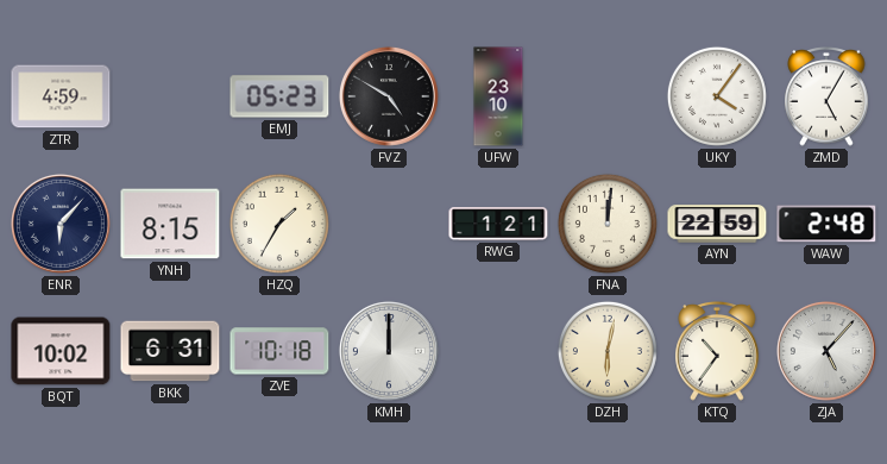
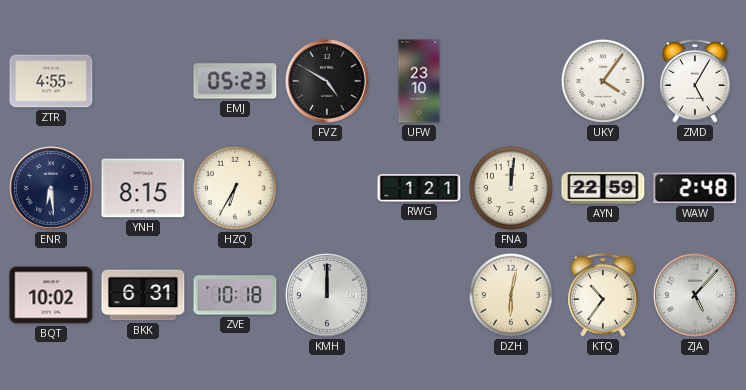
ZTR: 4:59 -> 4:55 (51, 81)
ENR: 6:07 -> 6:29 (51, 188)
HZQ: 1:35 -> 6:35 (235, 188)
